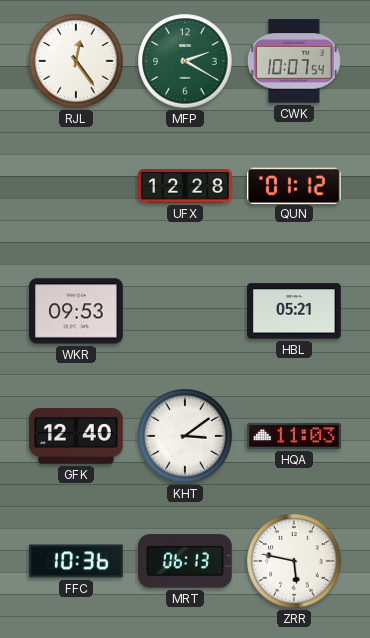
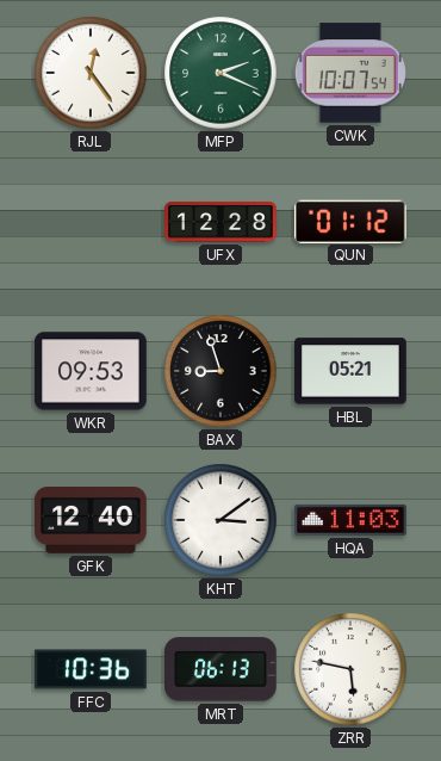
MFP: 2:20 -> 2:19 (220, 73)
BAX: none -> 8:57 (220, 371)
